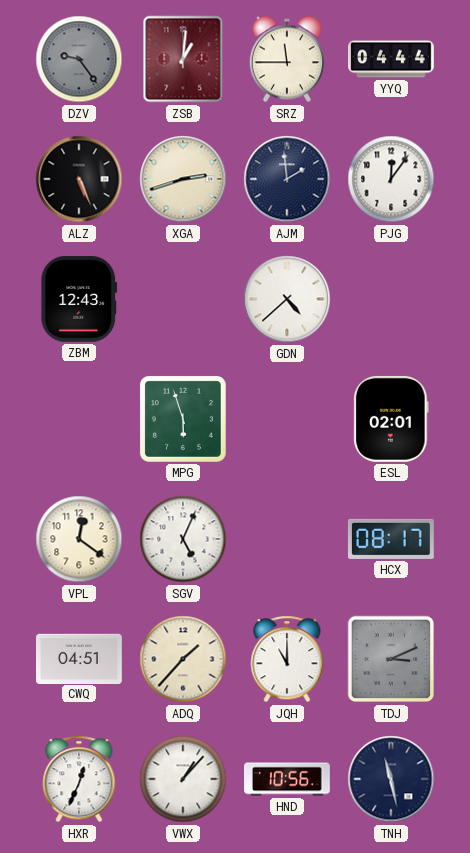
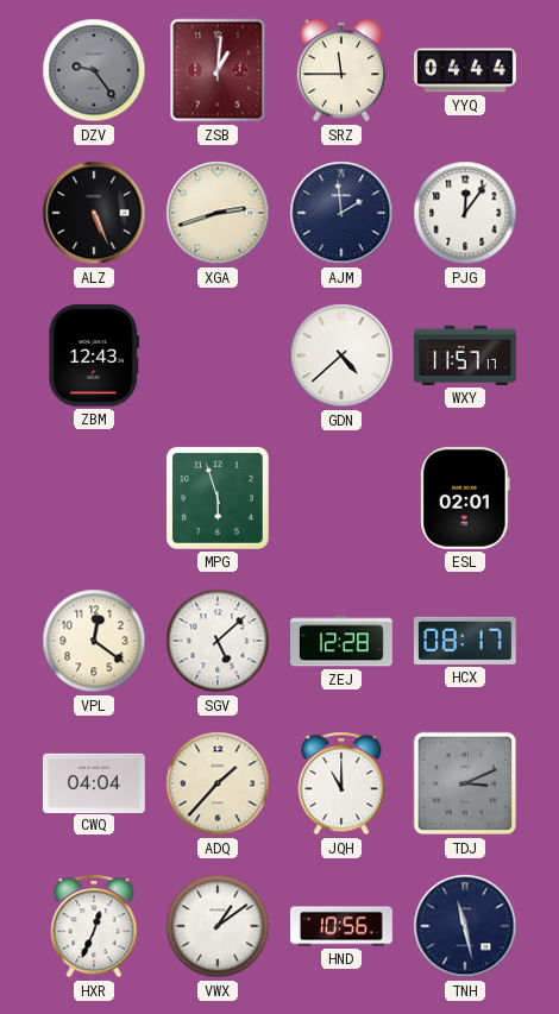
WXY: none -> 11:57 (465, 355)
SGV: 5:04 -> 5:08 (218, 641)
ZEJ: none -> 12:28 (343, 641)
CWQ: 04:51 -> 04:04 (95, 782)
VWX: 1:07 -> 1:09 (218, 926)
